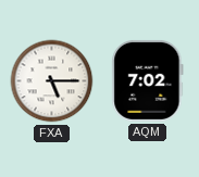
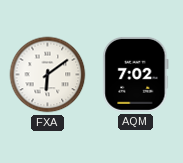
FXA: 5:15 -> 6:09 (48, 75)
